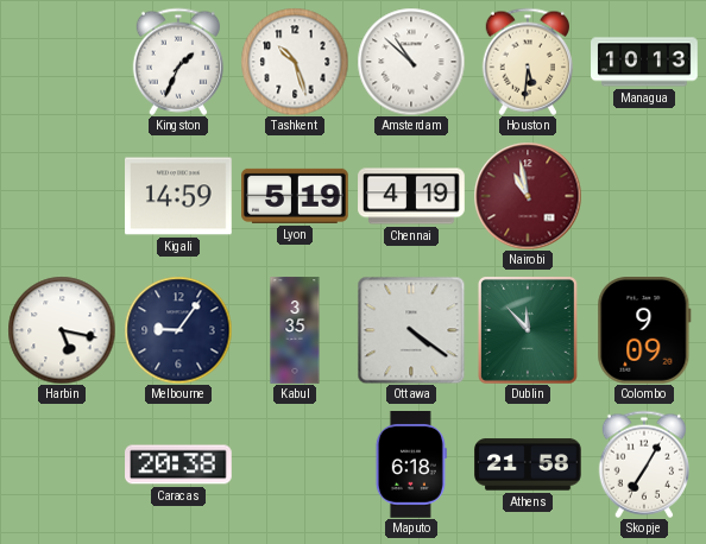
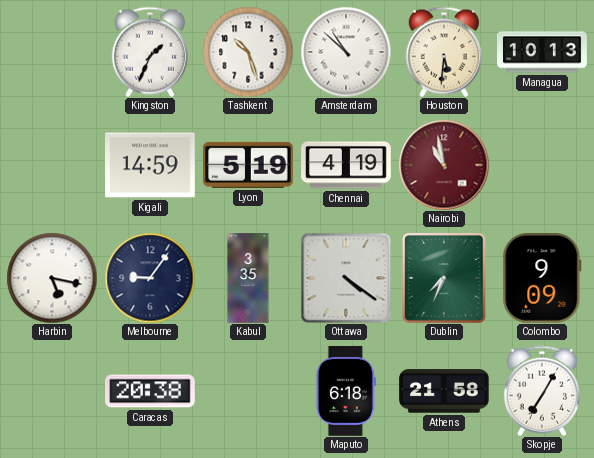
Dublin: 11:53 -> 7:34 (444, 279)
